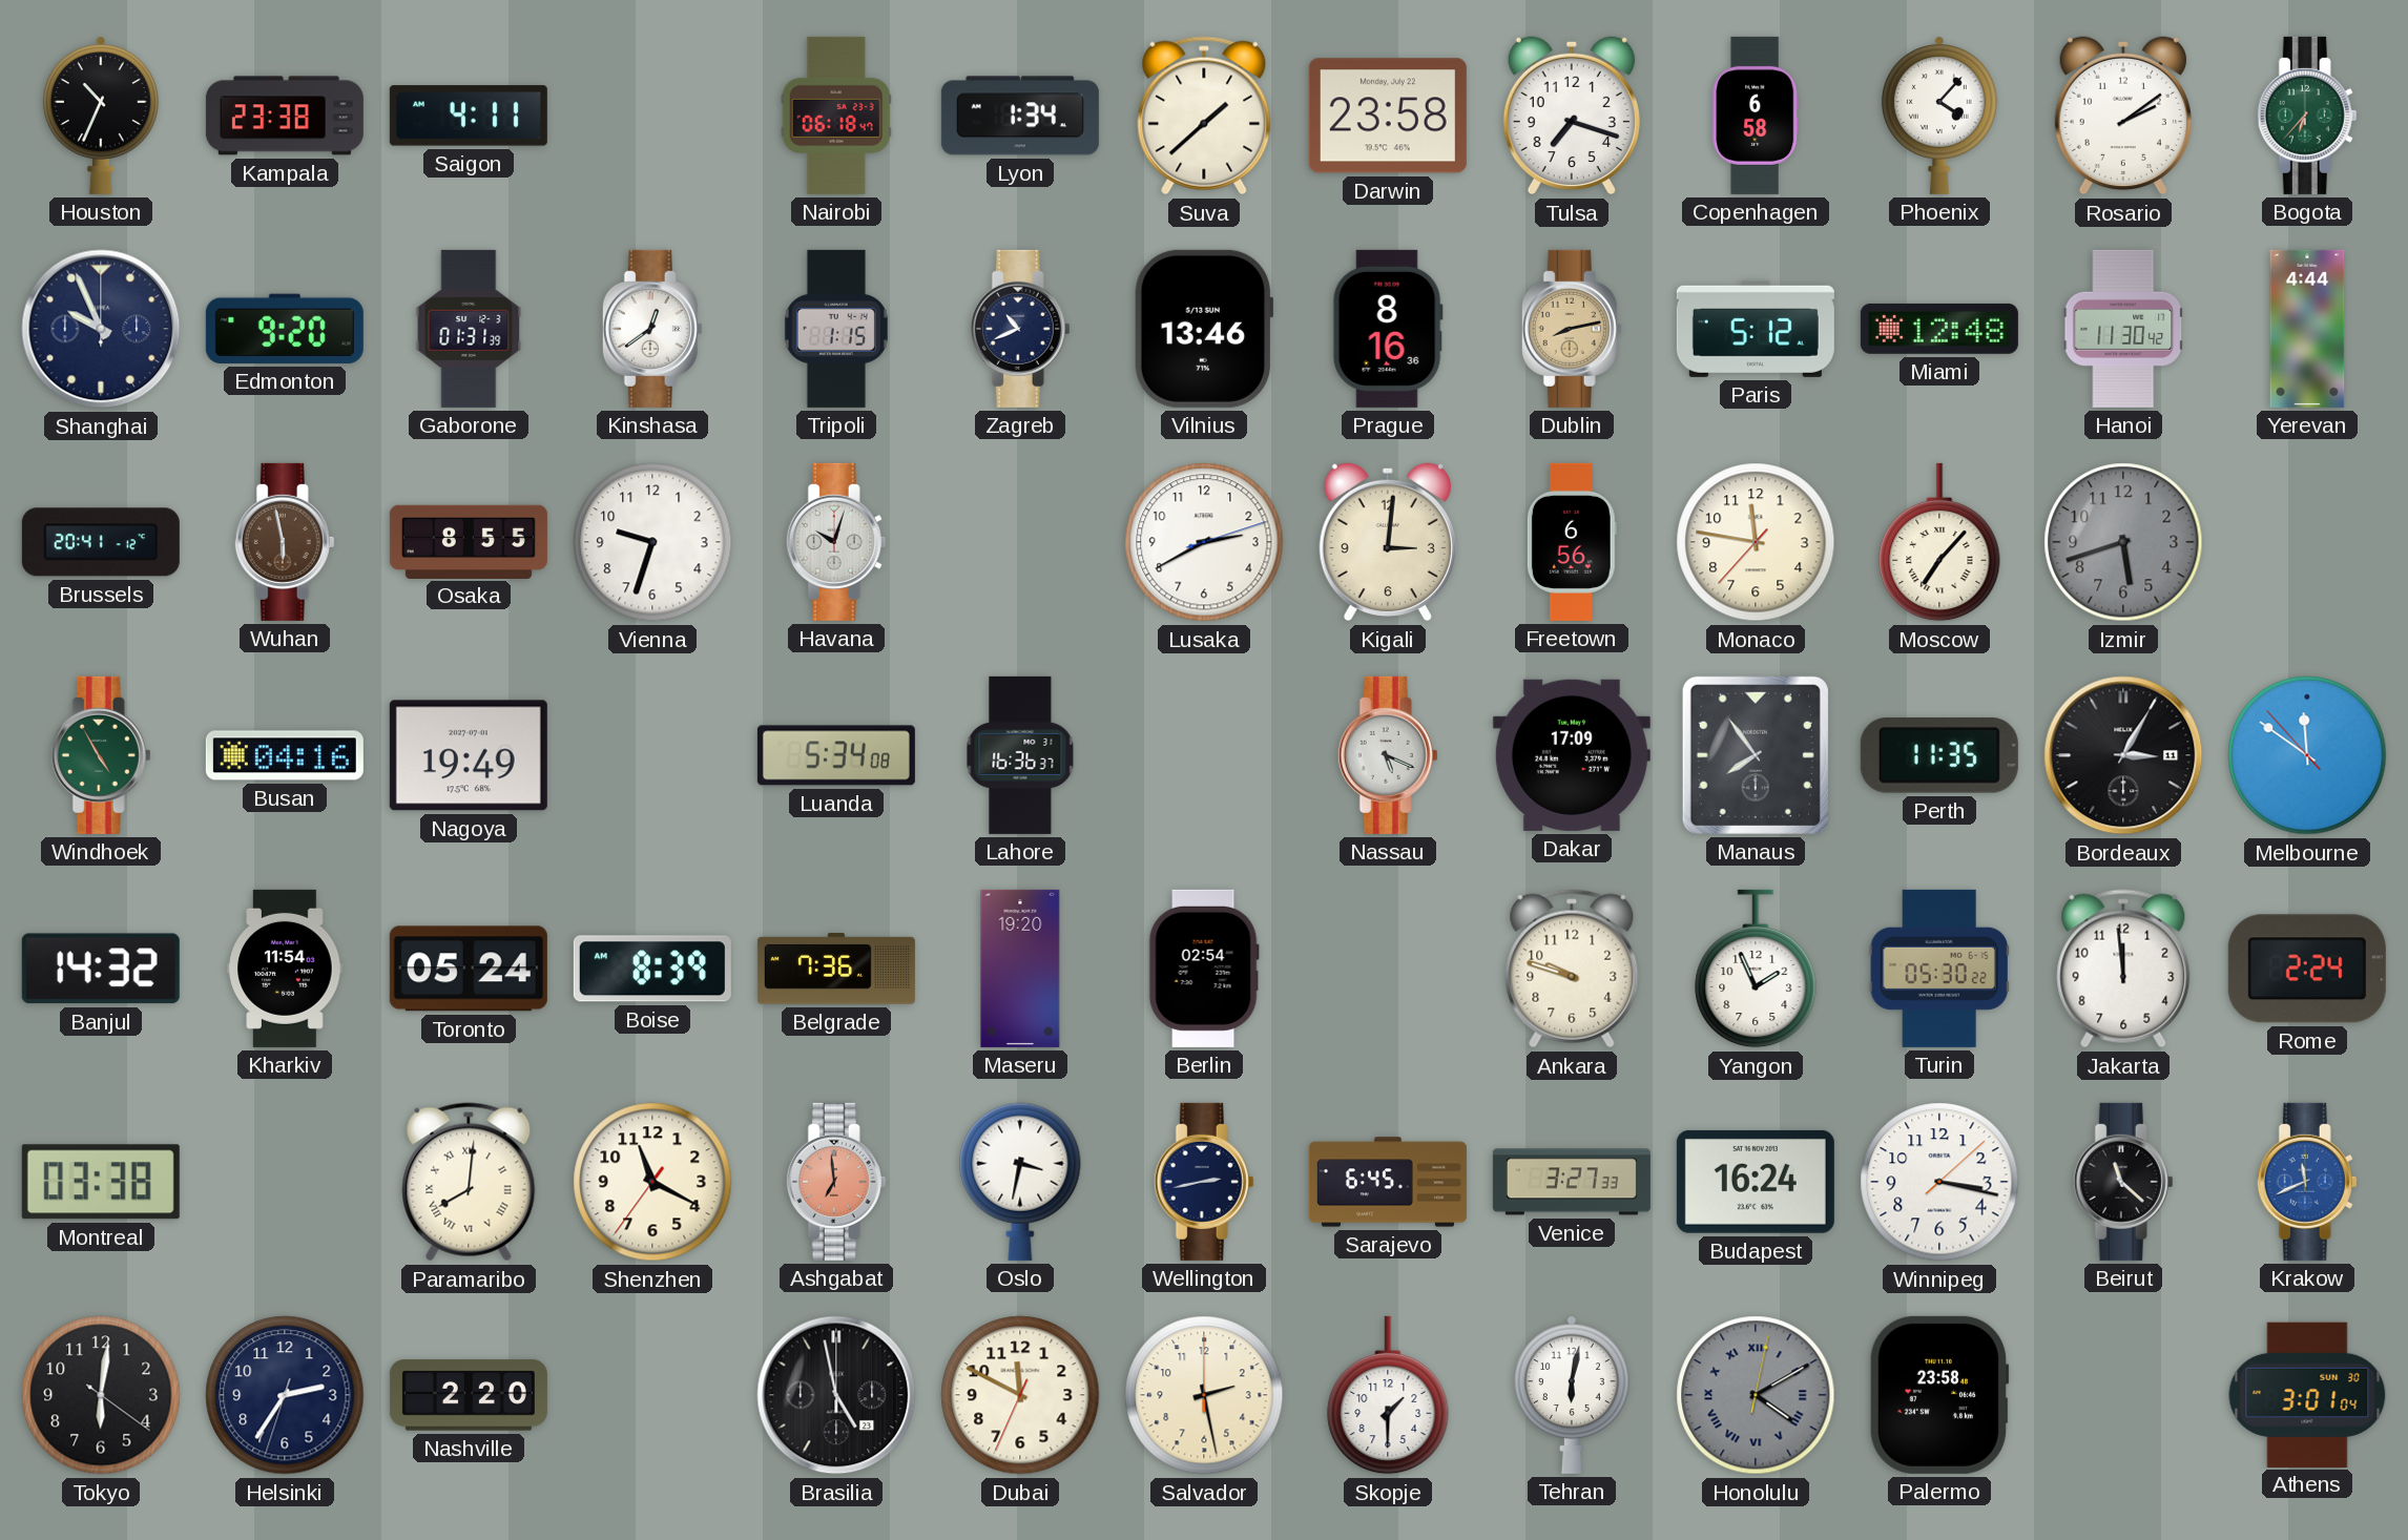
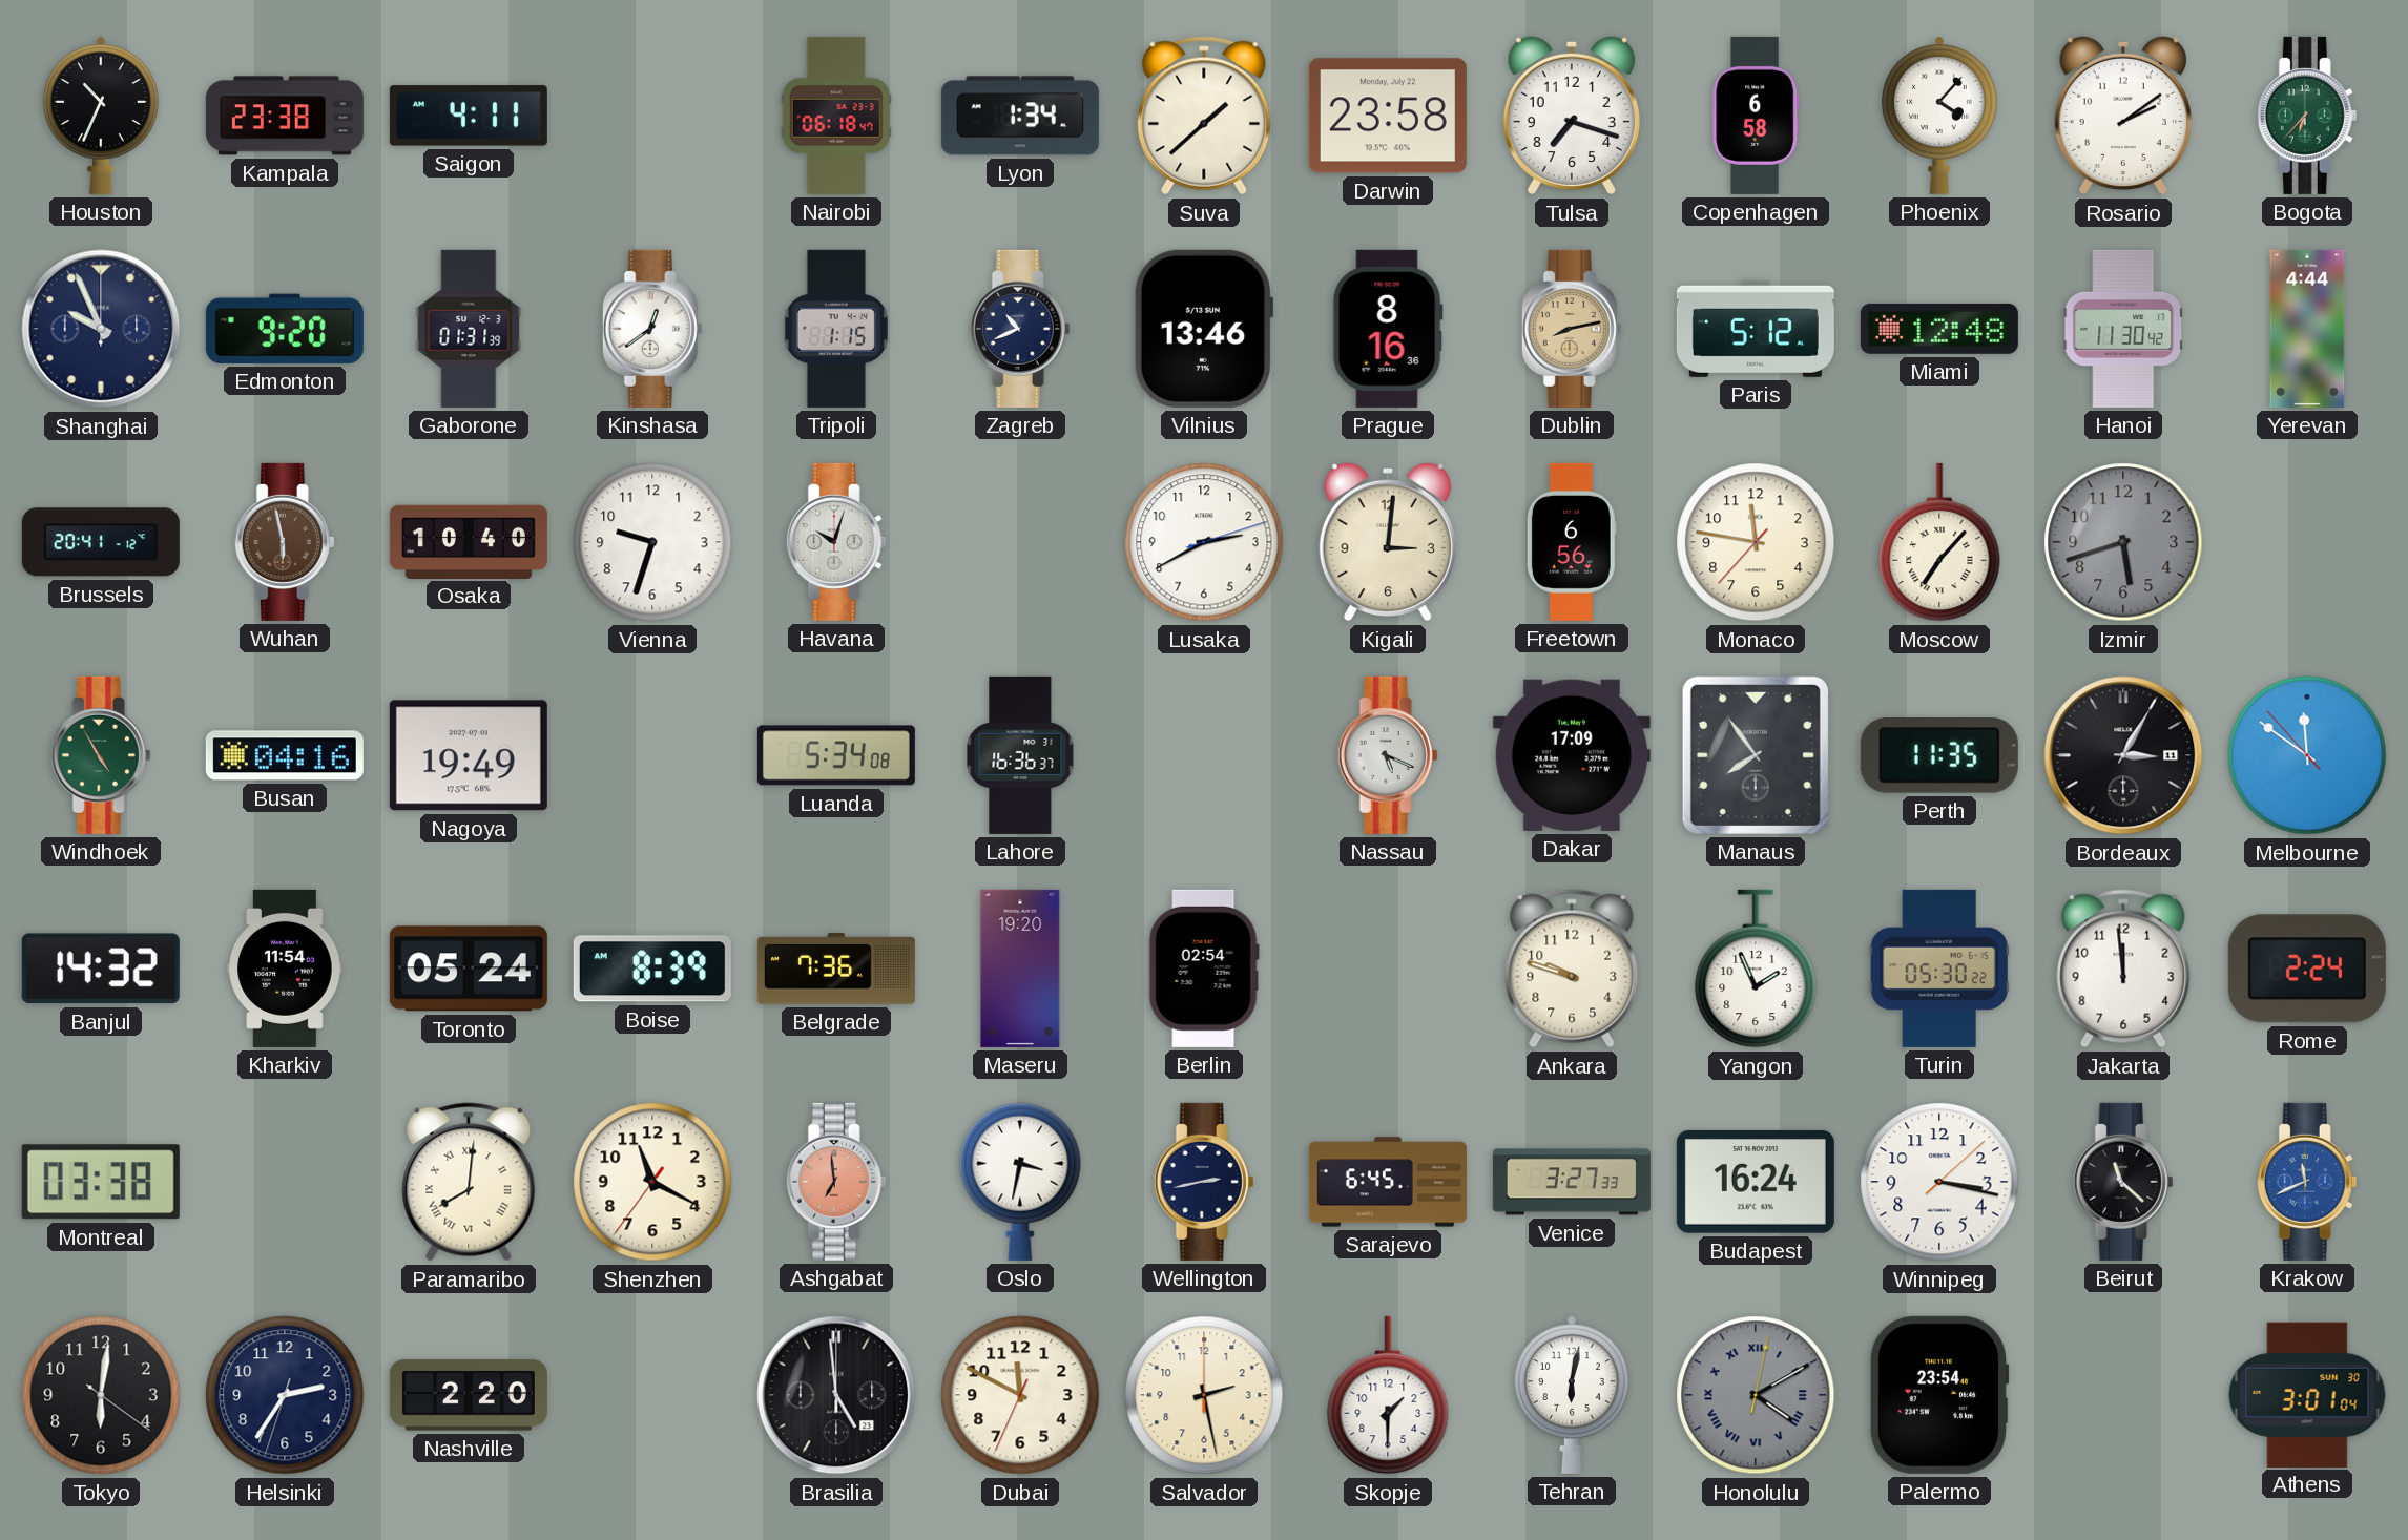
Osaka: 8:55 -> 10:40 (469, 541)
Brasilia: 4:58 -> 4:59 (836, 1395)
Palermo: 23:58 -> 23:54 (1939, 1395)
